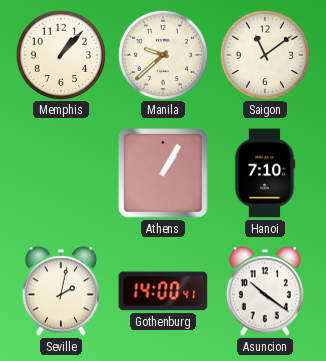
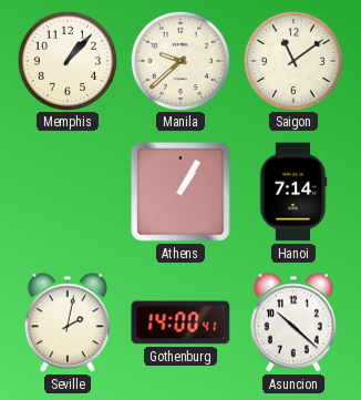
Hanoi: 7:10 -> 7:14 (293, 192)
Asuncion: 10:21 -> 10:22 (293, 322)
